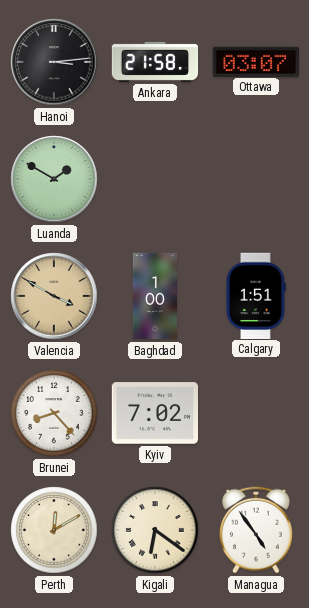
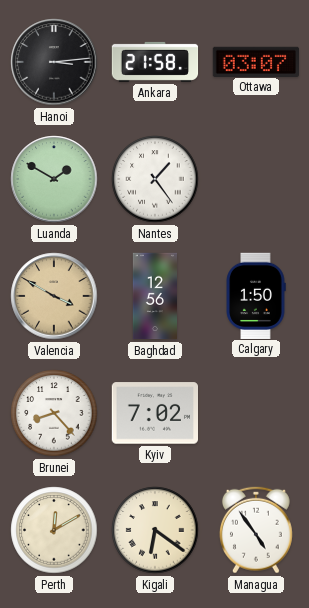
Nantes: none -> 1:24 (155, 179)
Baghdad: 1:00 -> 12:56 (154, 296)
Calgary: 1:51 -> 1:50 (256, 295)
